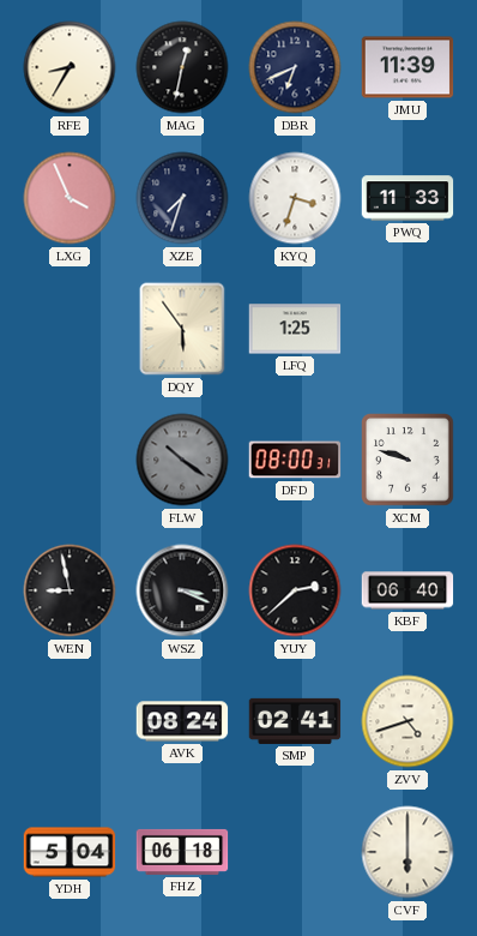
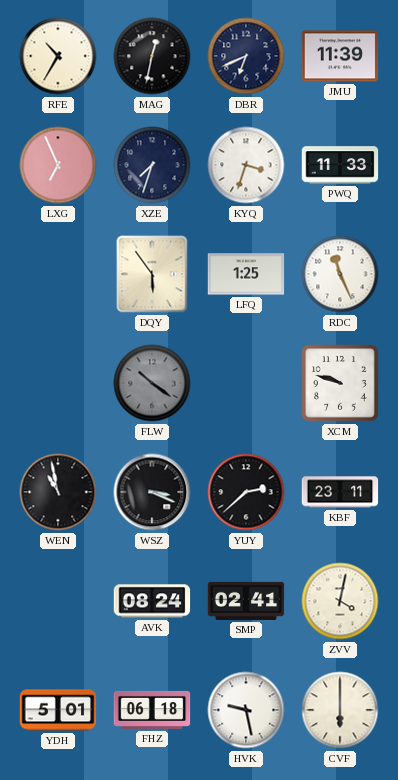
RFE: 8:35 -> 10:35 (58, 56)
LXG: 3:56 -> 6:56 (58, 165)
RDC: none -> 11:26 (340, 274)
DFD: 08:00 -> none (295, 460)
WEN: 8:58 -> 10:58 (58, 492)
KBF: 06:40 -> 23:11 (340, 492)
ZVV: 4:42 -> 4:02 (340, 601)
YDH: 5:04 -> 5:01 (58, 710)
HVK: none -> 9:28 (246, 710)
